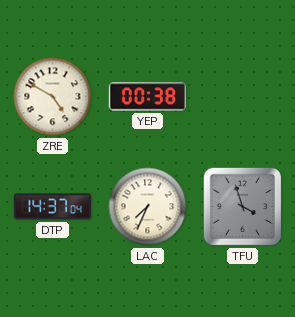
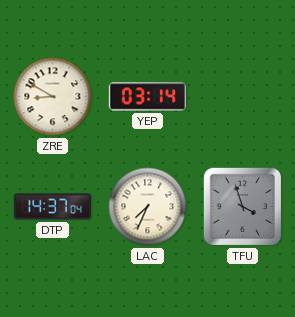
ZRE: 4:50 -> 8:50 (53, 97)
YEP: 00:38 -> 03:14 (147, 97)
